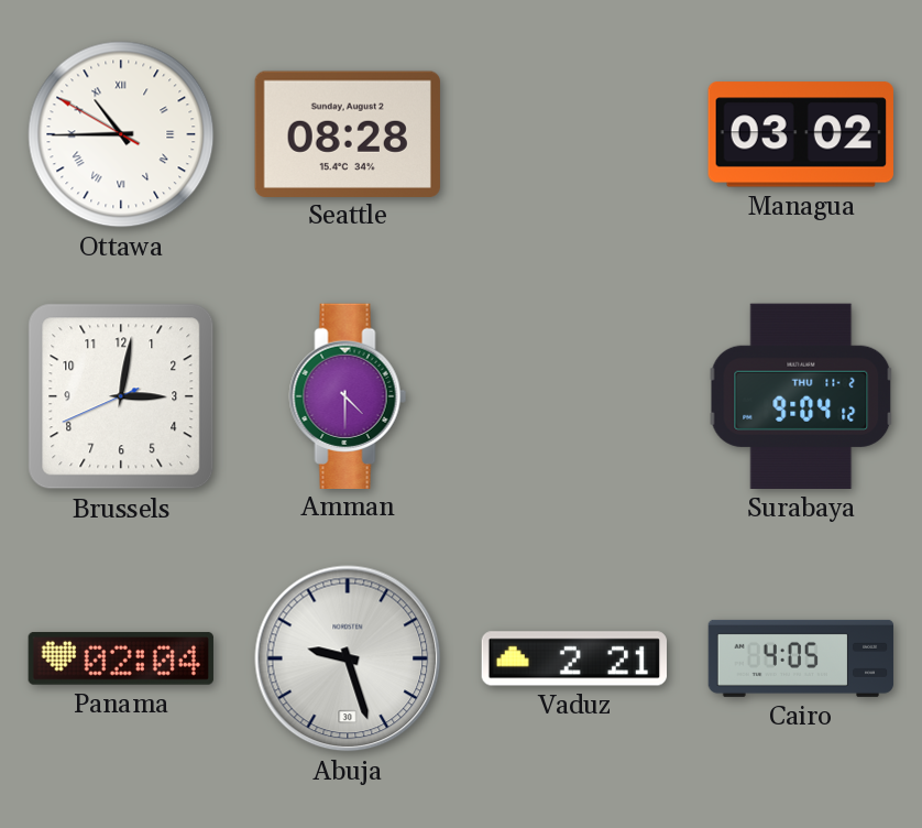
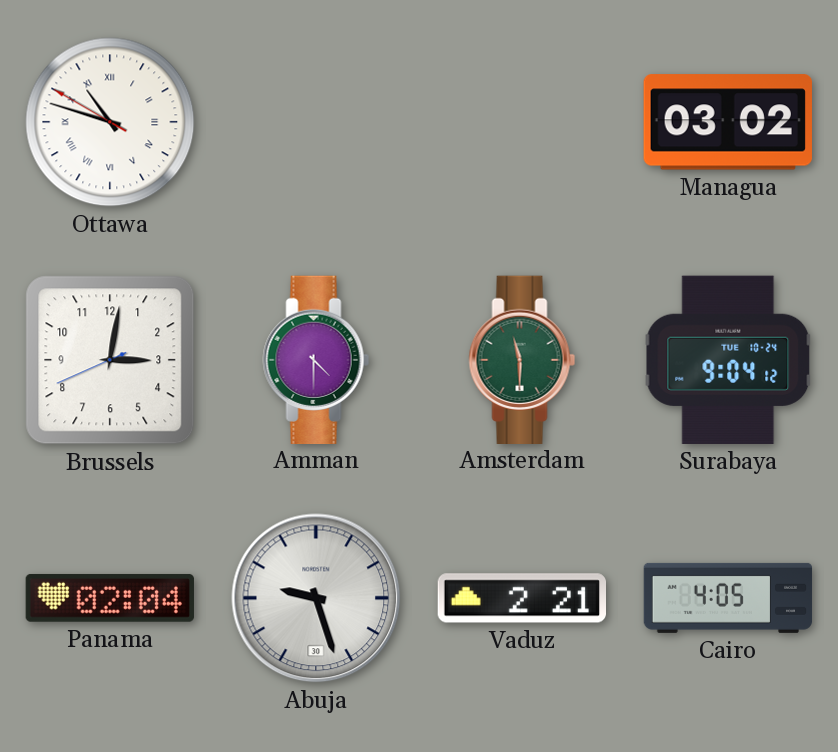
Ottawa: 10:44 -> 10:47 (110, 122)
Seattle: 08:28 -> none (348, 133)
Amsterdam: none -> 11:30 (522, 359)
Surabaya date: THU 11-2 -> TUE 10-24 (728, 360)
